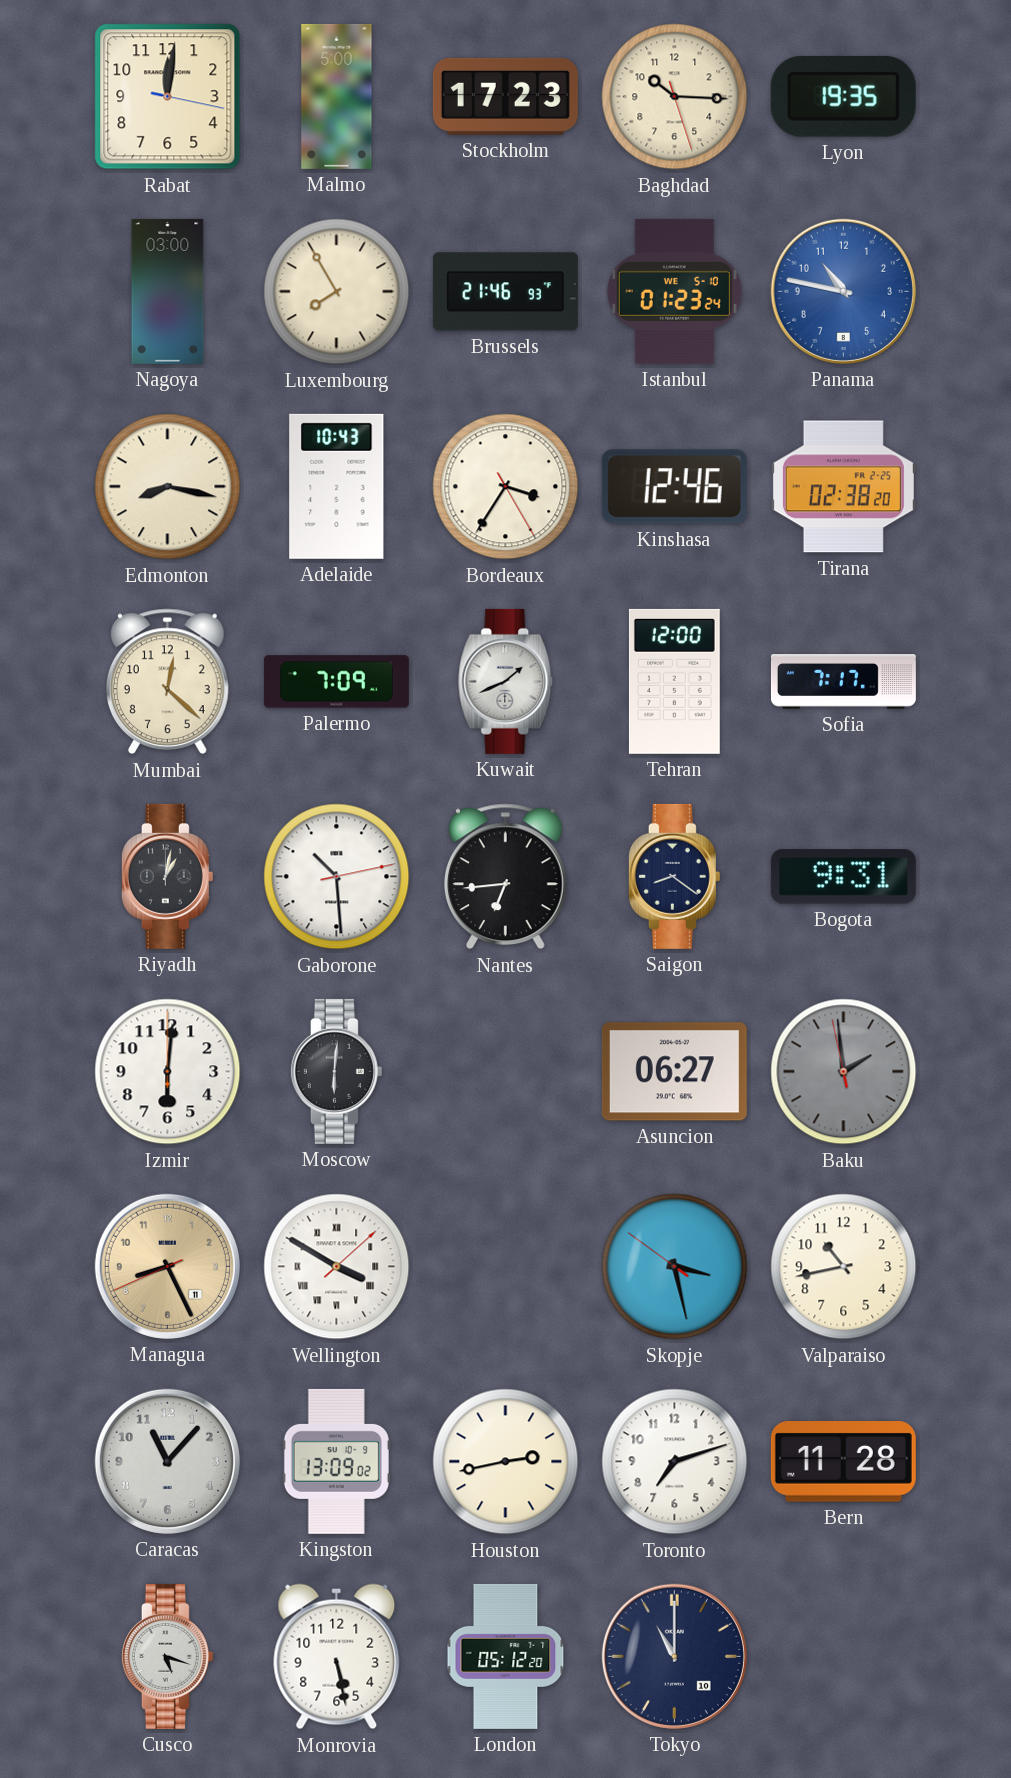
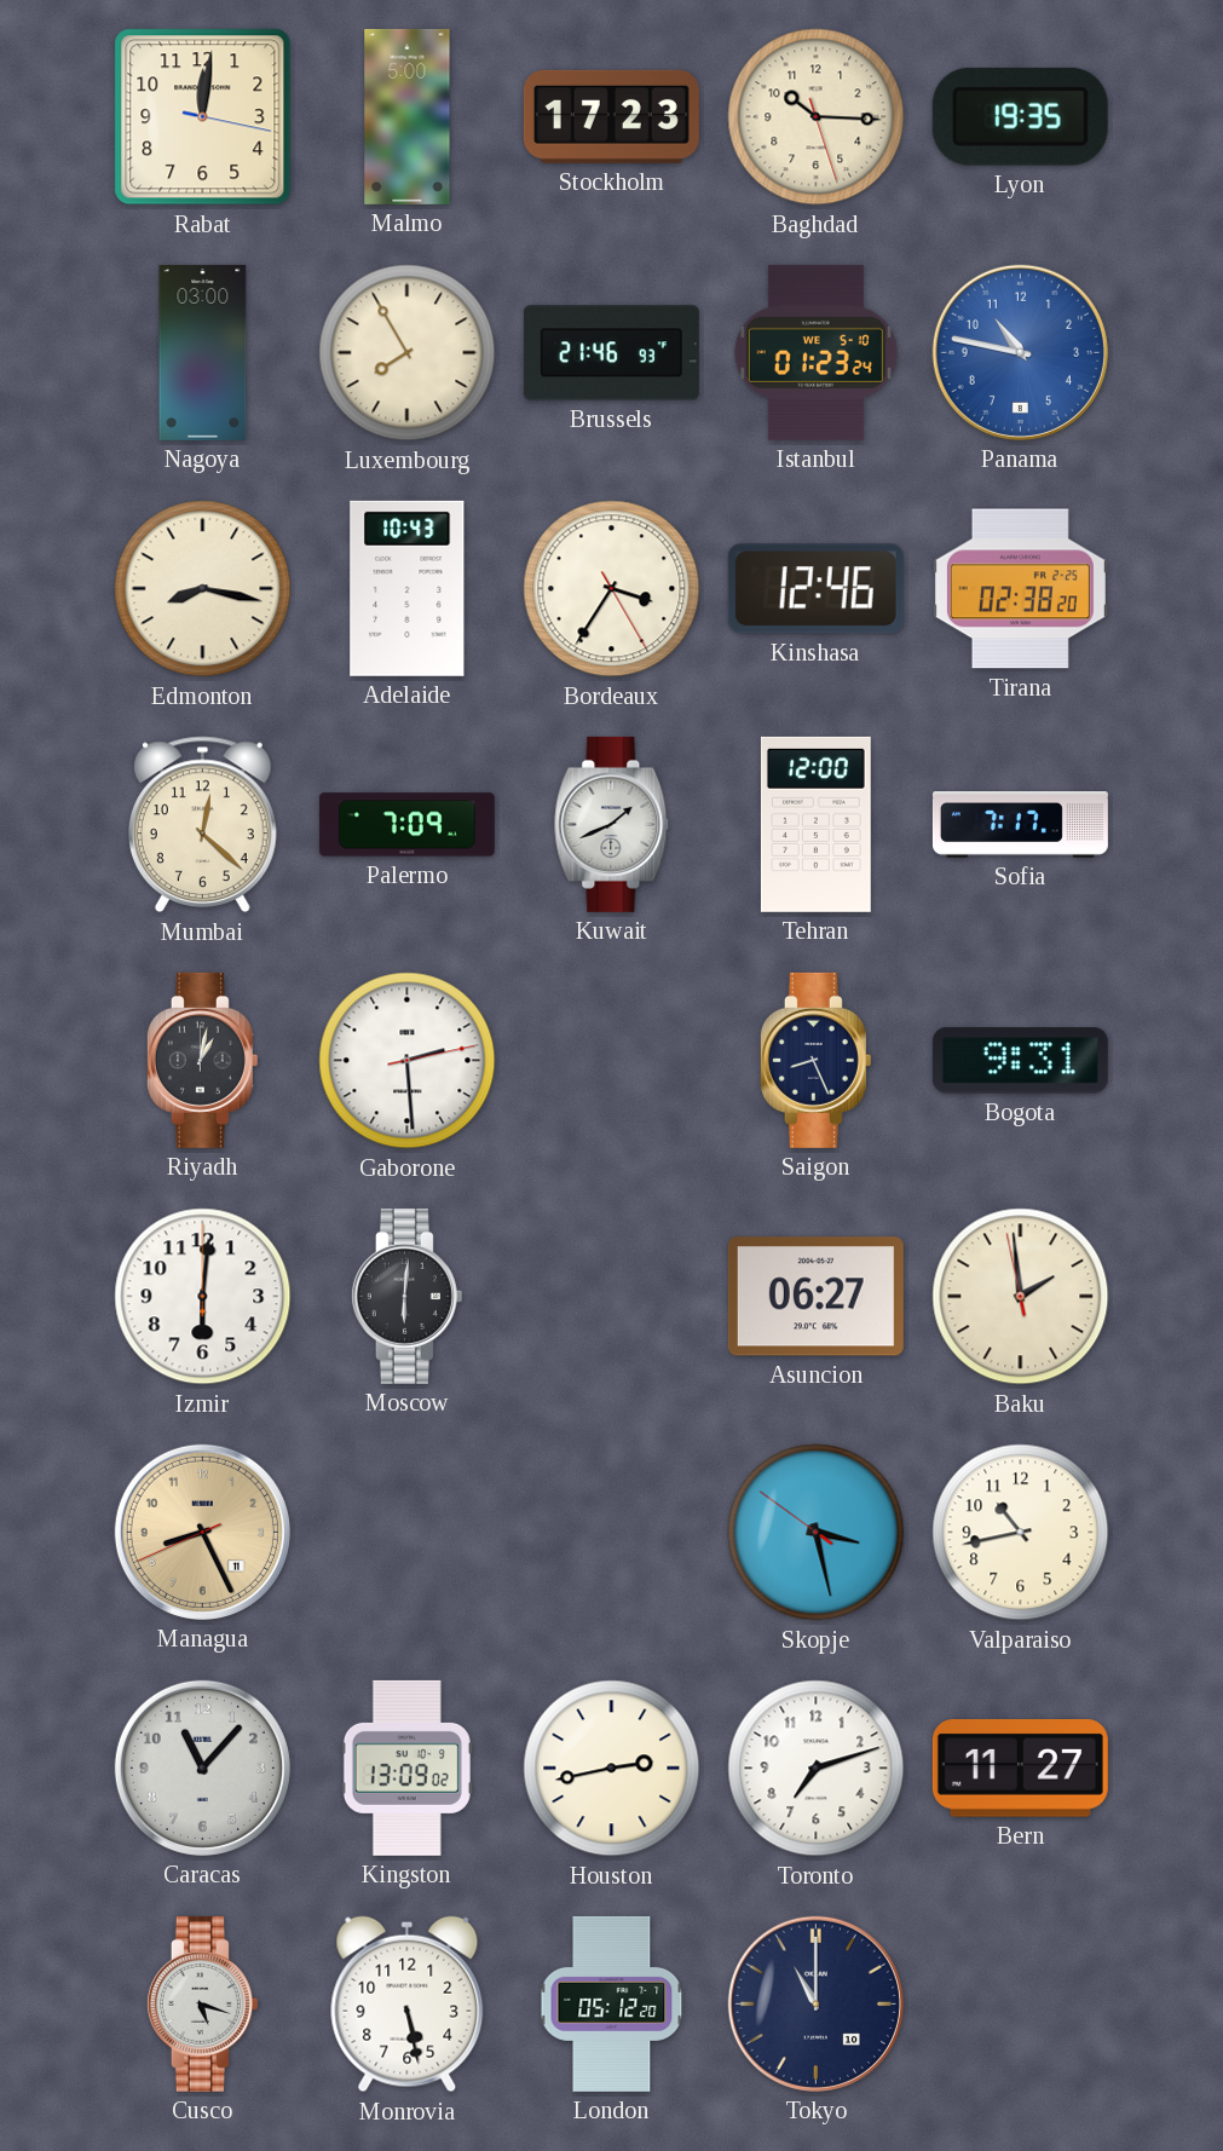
Gaborone: 10:29 -> 2:29 (408, 1061)
Nantes: 6:44 -> none (505, 877)
Saigon: 8:21 -> 8:26 (815, 1060)
Baku dial: grey -> cream (1021, 1297)
Wellington: 3:50 -> none (337, 1267)
Bern: 11:28 -> 11:27 (1020, 1769)
